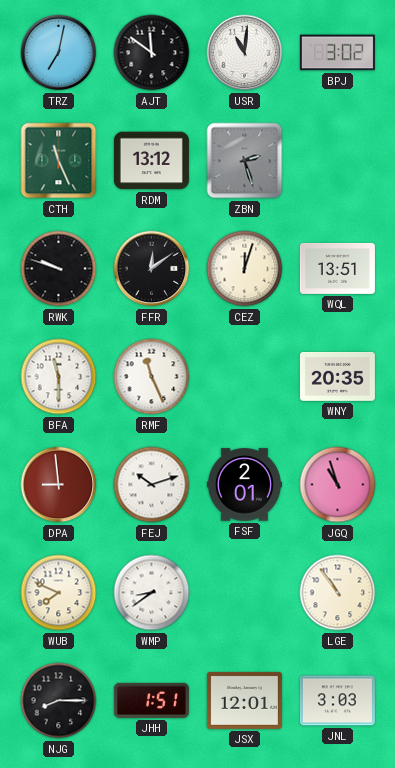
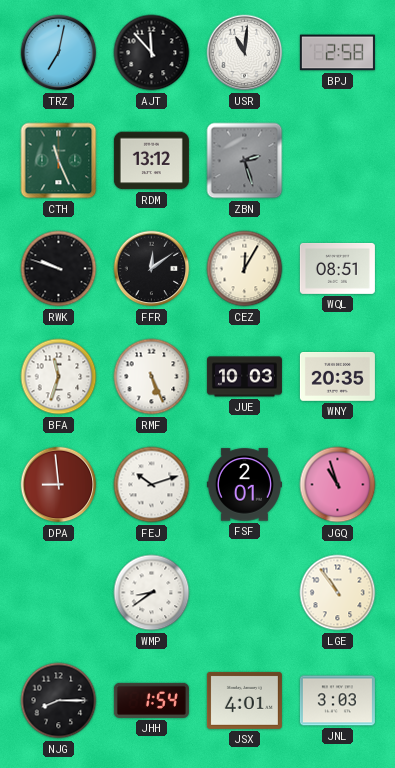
AJT: 11:51 -> 11:53 (152, 53)
BPJ: 3:02 -> 2:58 (337, 53)
CEZ: 12:03 -> 12:05 (245, 269)
WQL: 13:51 -> 08:51 (337, 268)
BFA: 11:30 -> 11:33 (59, 377)
RMF: 11:26 -> 5:26 (152, 377)
JUE: none -> 10:03 (244, 377)
WUB: 7:49 -> none (59, 593)
JHH: 1:51 -> 1:54 (151, 700)
JSX: 12:01 -> 4:01 (244, 700)
